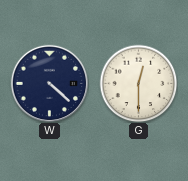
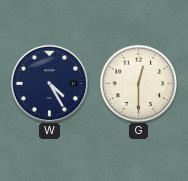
W: 4:22 -> 4:25 (49, 83)
